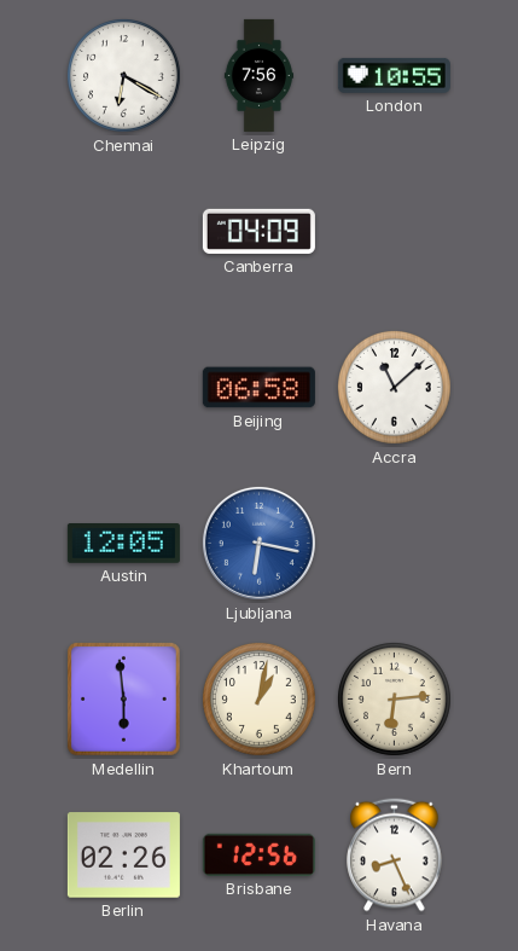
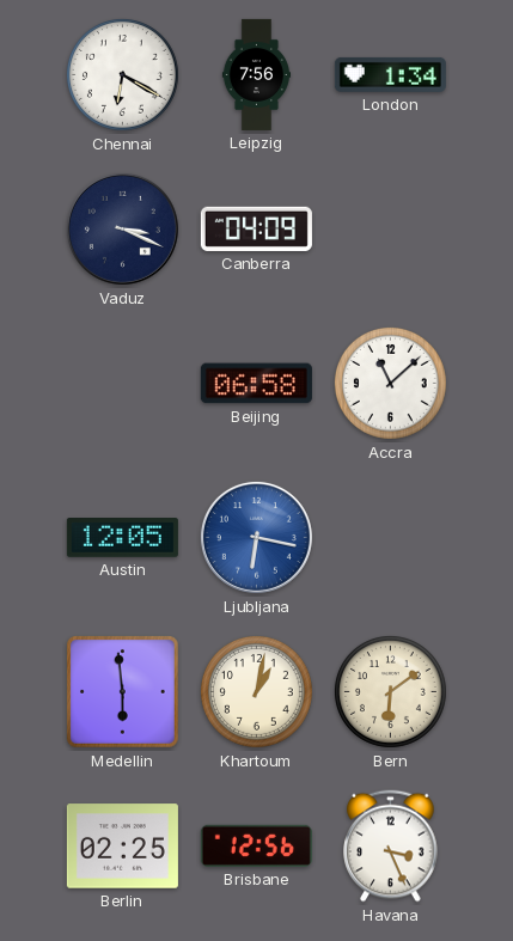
London: 10:55 -> 1:34 (390, 74)
Vaduz: none -> 3:19 (122, 228)
Bern: 6:14 -> 6:09 (390, 691)
Berlin: 02:26 -> 02:25 (122, 847)
Havana: 8:26 -> 3:26 (391, 847)
